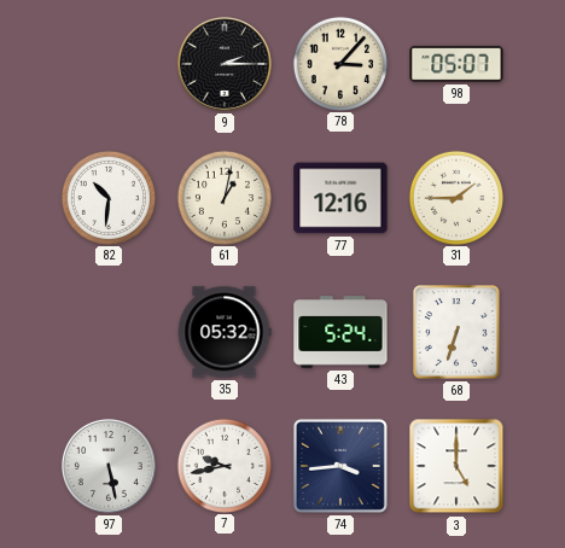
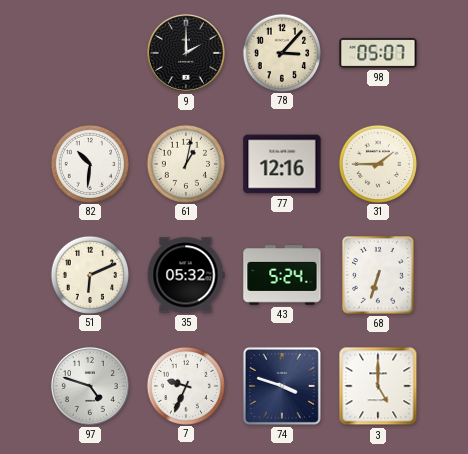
9: 2:15 -> 2:00 (186, 53)
51: none -> 6:11 (89, 274)
97: 5:28 -> 4:48 (90, 386)
7: 9:43 -> 9:34 (185, 385)
74: 3:44 -> 3:48 (282, 386)
